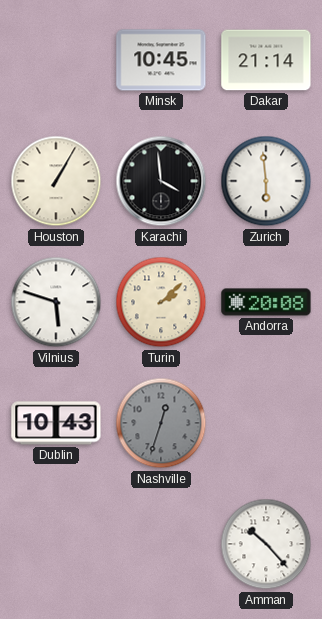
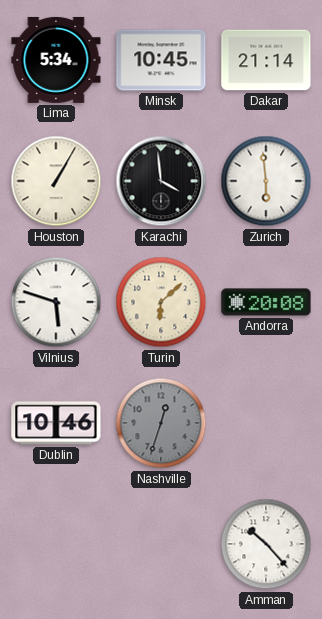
Lima: none -> 5:34 (56, 60)
Turin: 2:08 -> 6:08 (161, 302)
Dublin: 10:43 -> 10:46 (56, 423)
